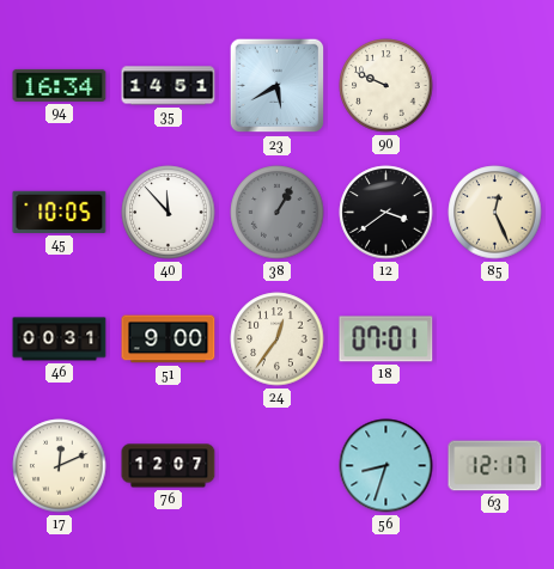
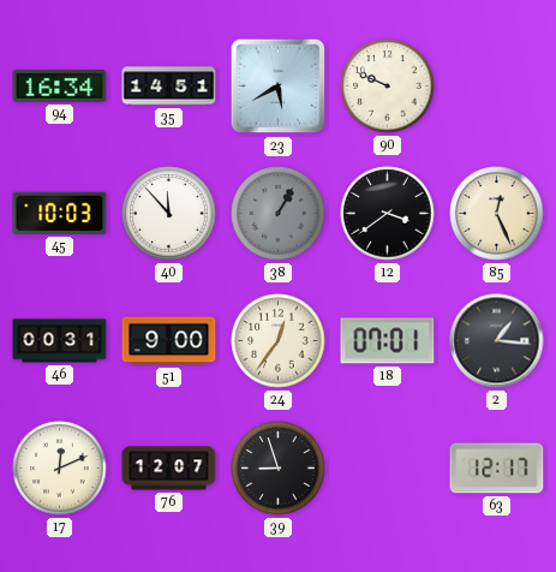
45: 10:05 -> 10:03 (60, 213)
2: none -> 1:16 (497, 341)
39: none -> 8:57 (279, 469)
56: 8:33 -> none (386, 466)
